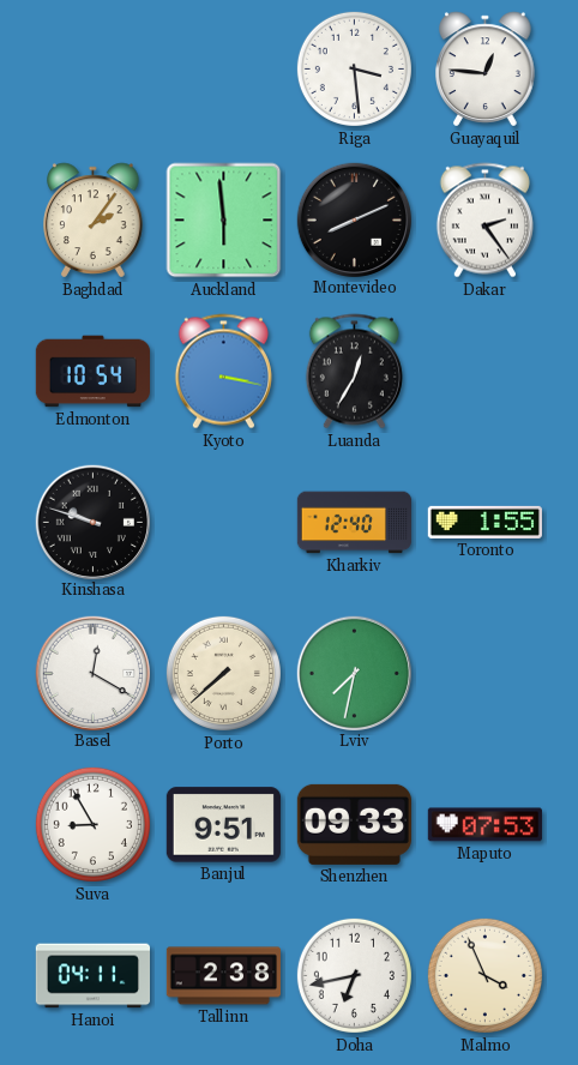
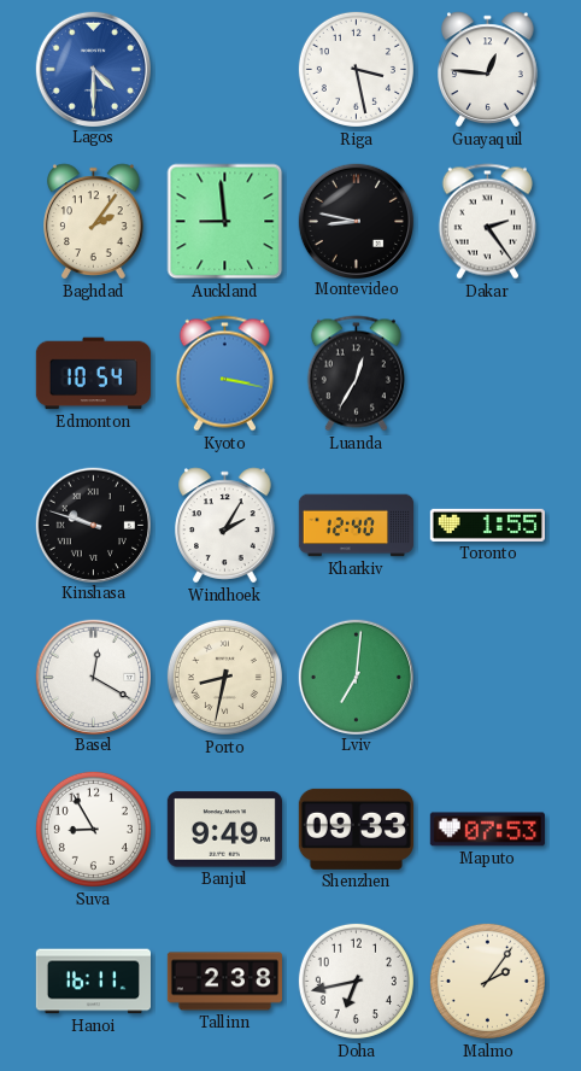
Lagos: none -> 4:30 (93, 69)
Riga: 3:29 -> 3:28 (356, 69)
Auckland: 5:59 -> 8:59 (225, 222)
Montevideo: 8:11 -> 8:47 (356, 221)
Windhoek: none -> 2:05 (225, 526)
Porto: 7:38 -> 8:32 (224, 677)
Lviv: 7:32 -> 7:01 (356, 677)
Banjul: 9:51 -> 9:49 (224, 830)
Hanoi: 04:11 -> 16:11 (93, 982)
Malmo: 3:56 -> 2:06 (487, 981)
